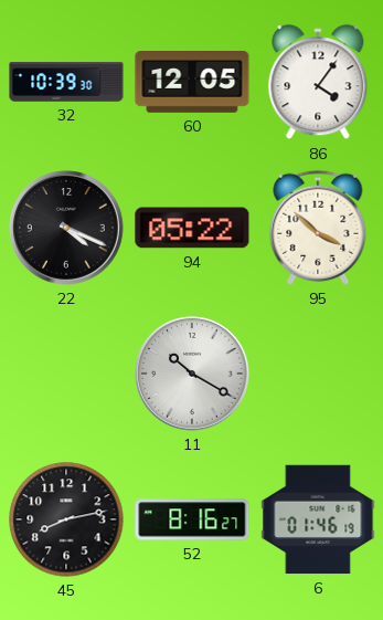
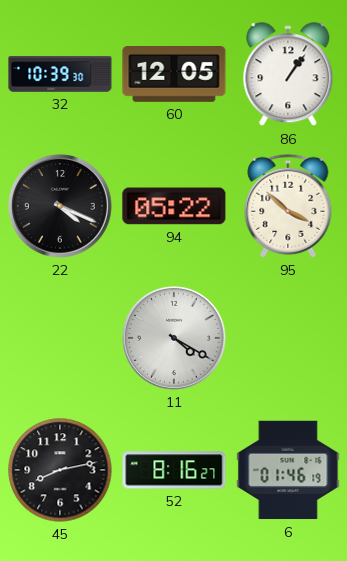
86: 4:06 -> 1:06 (288, 75)
11: 10:20 -> 4:20 (175, 339)
